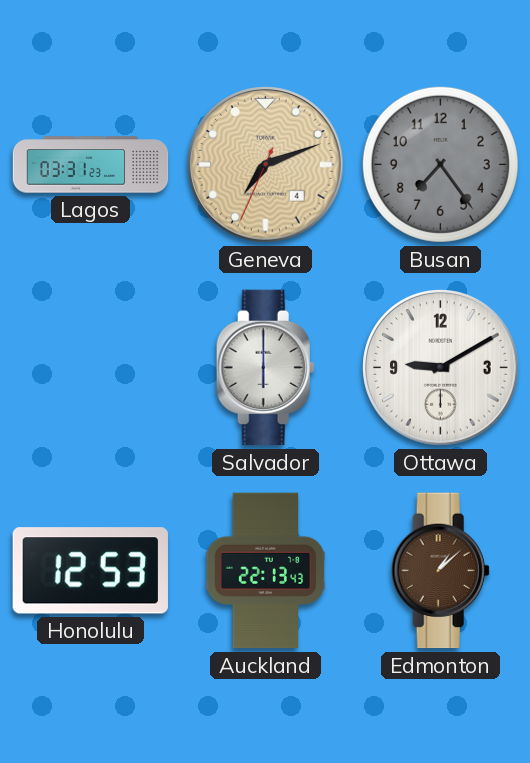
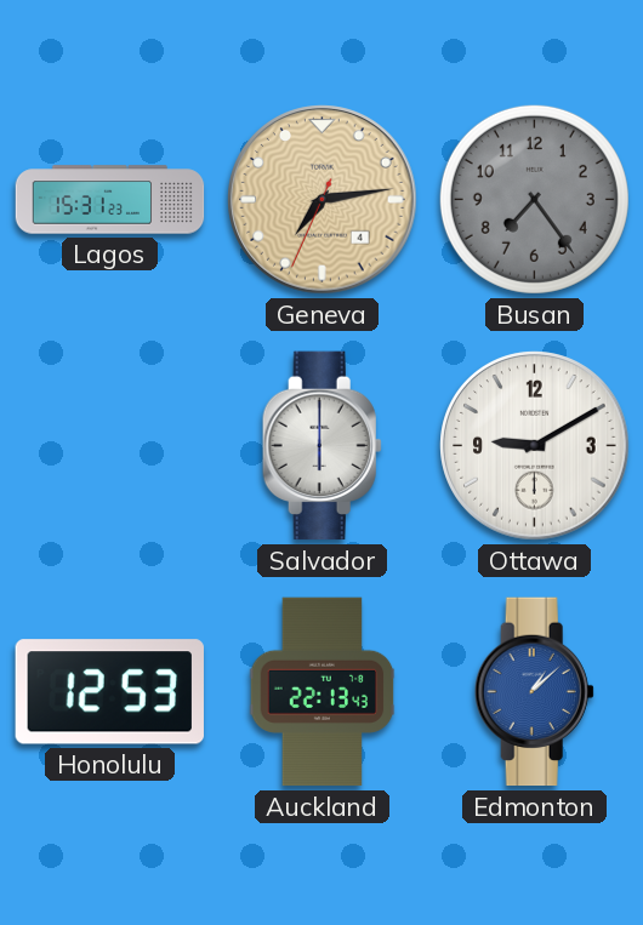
Lagos: 03:31 -> 15:31 (110, 200)
Geneva: 7:11 -> 7:13 (323, 200)
Edmonton dial: brown -> blue (534, 692)
